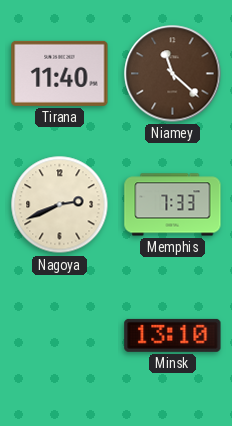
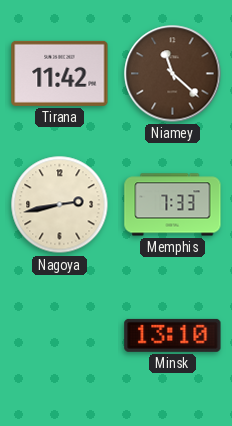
Tirana: 11:40 -> 11:42 (60, 73)
Nagoya: 2:41 -> 2:43 (60, 205)
